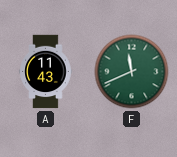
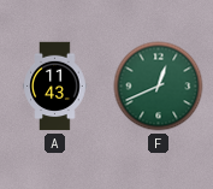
F: 11:41 -> 12:41 (159, 87)
